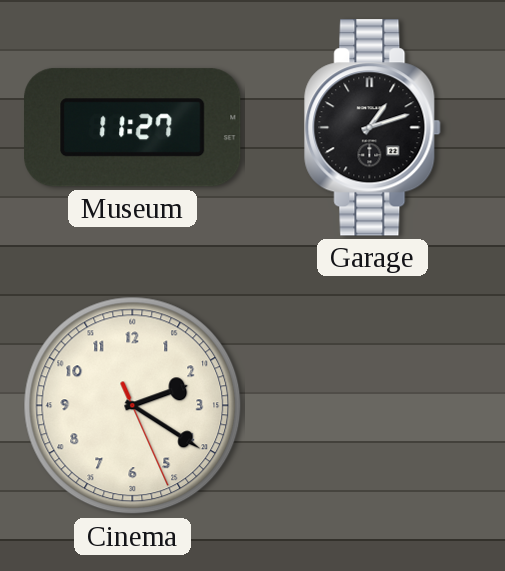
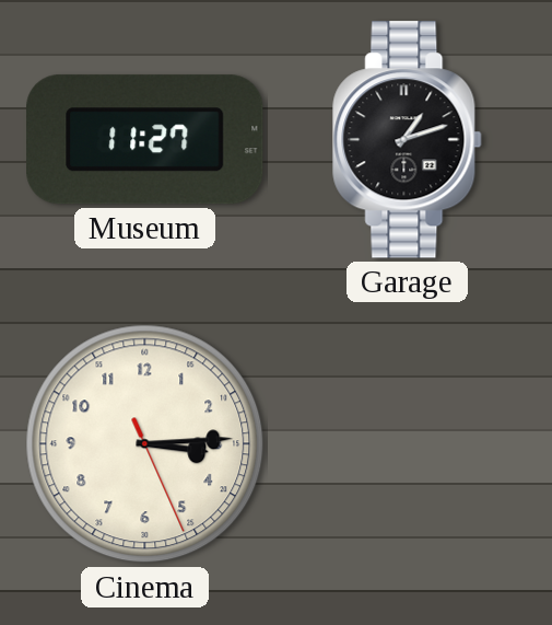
Cinema: 2:20 -> 3:14 (145, 444)
